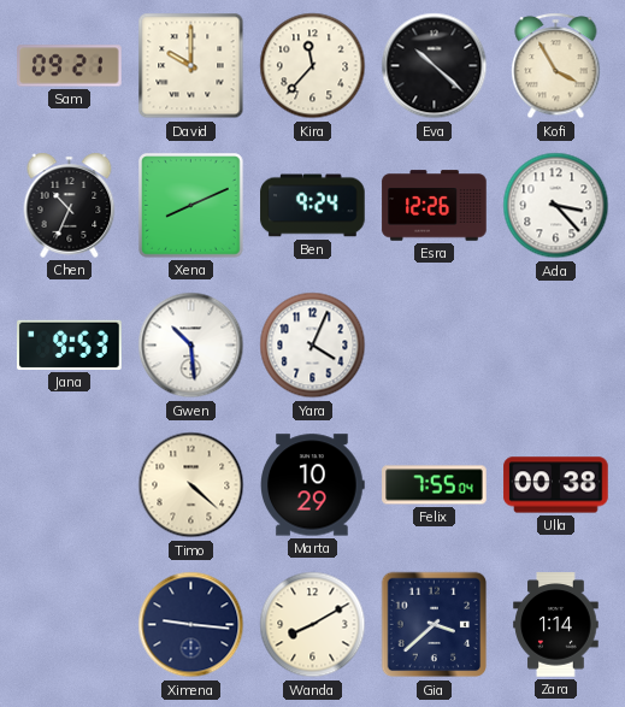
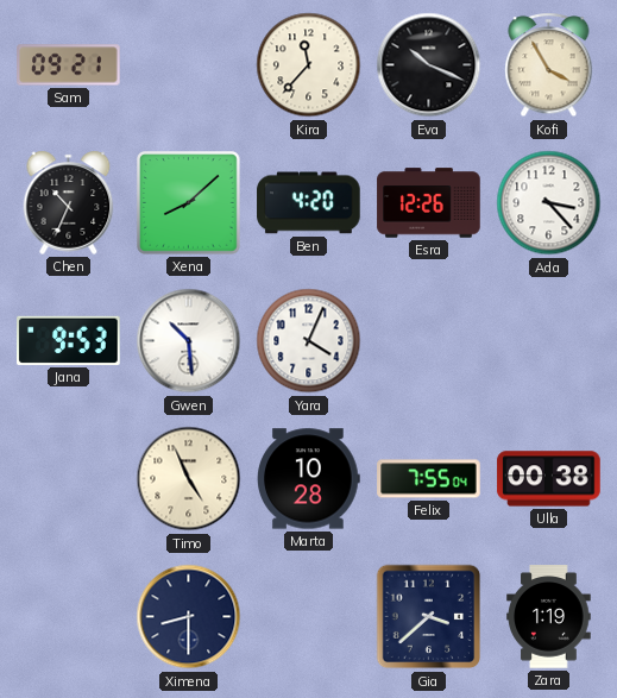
David: 10:00 -> none (191, 66)
Eva: 10:22 -> 10:19 (429, 65)
Xena: 8:11 -> 8:08 (189, 203)
Ben: 9:24 -> 4:20 (309, 203)
Timo: 4:22 -> 4:56 (189, 479)
Marta: 10:29 -> 10:28 (309, 479)
Ximena: 9:16 -> 8:30 (189, 617)
Wanda: 8:10 -> none (313, 625)
Zara: 1:14 -> 1:19 (549, 617)
